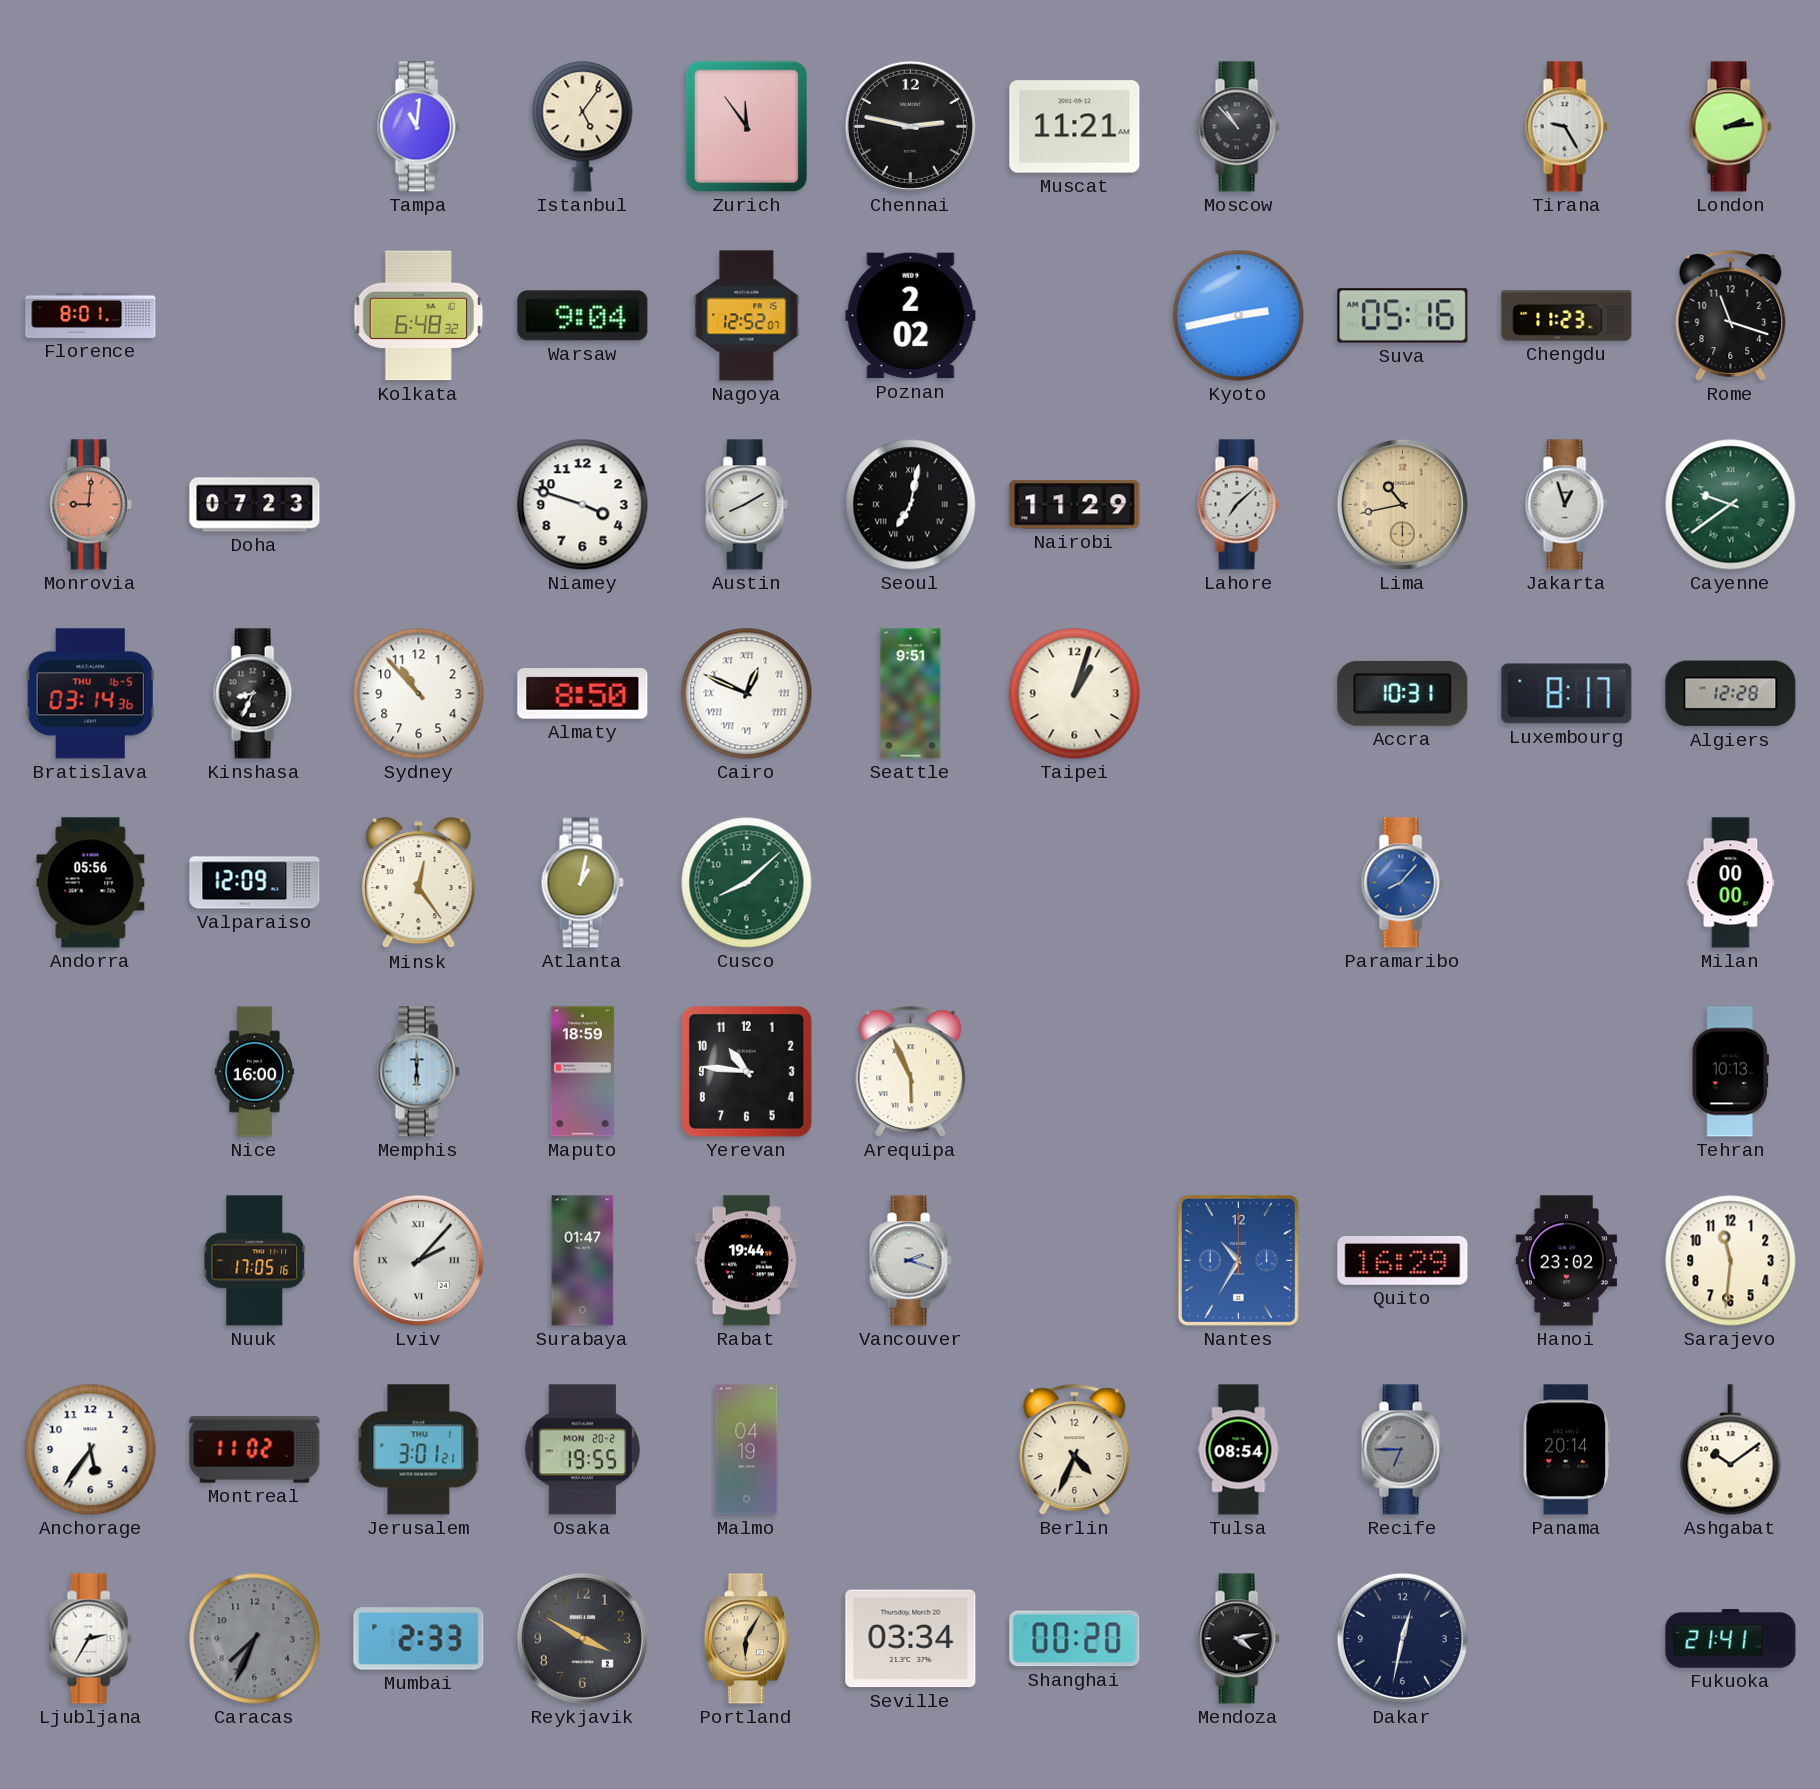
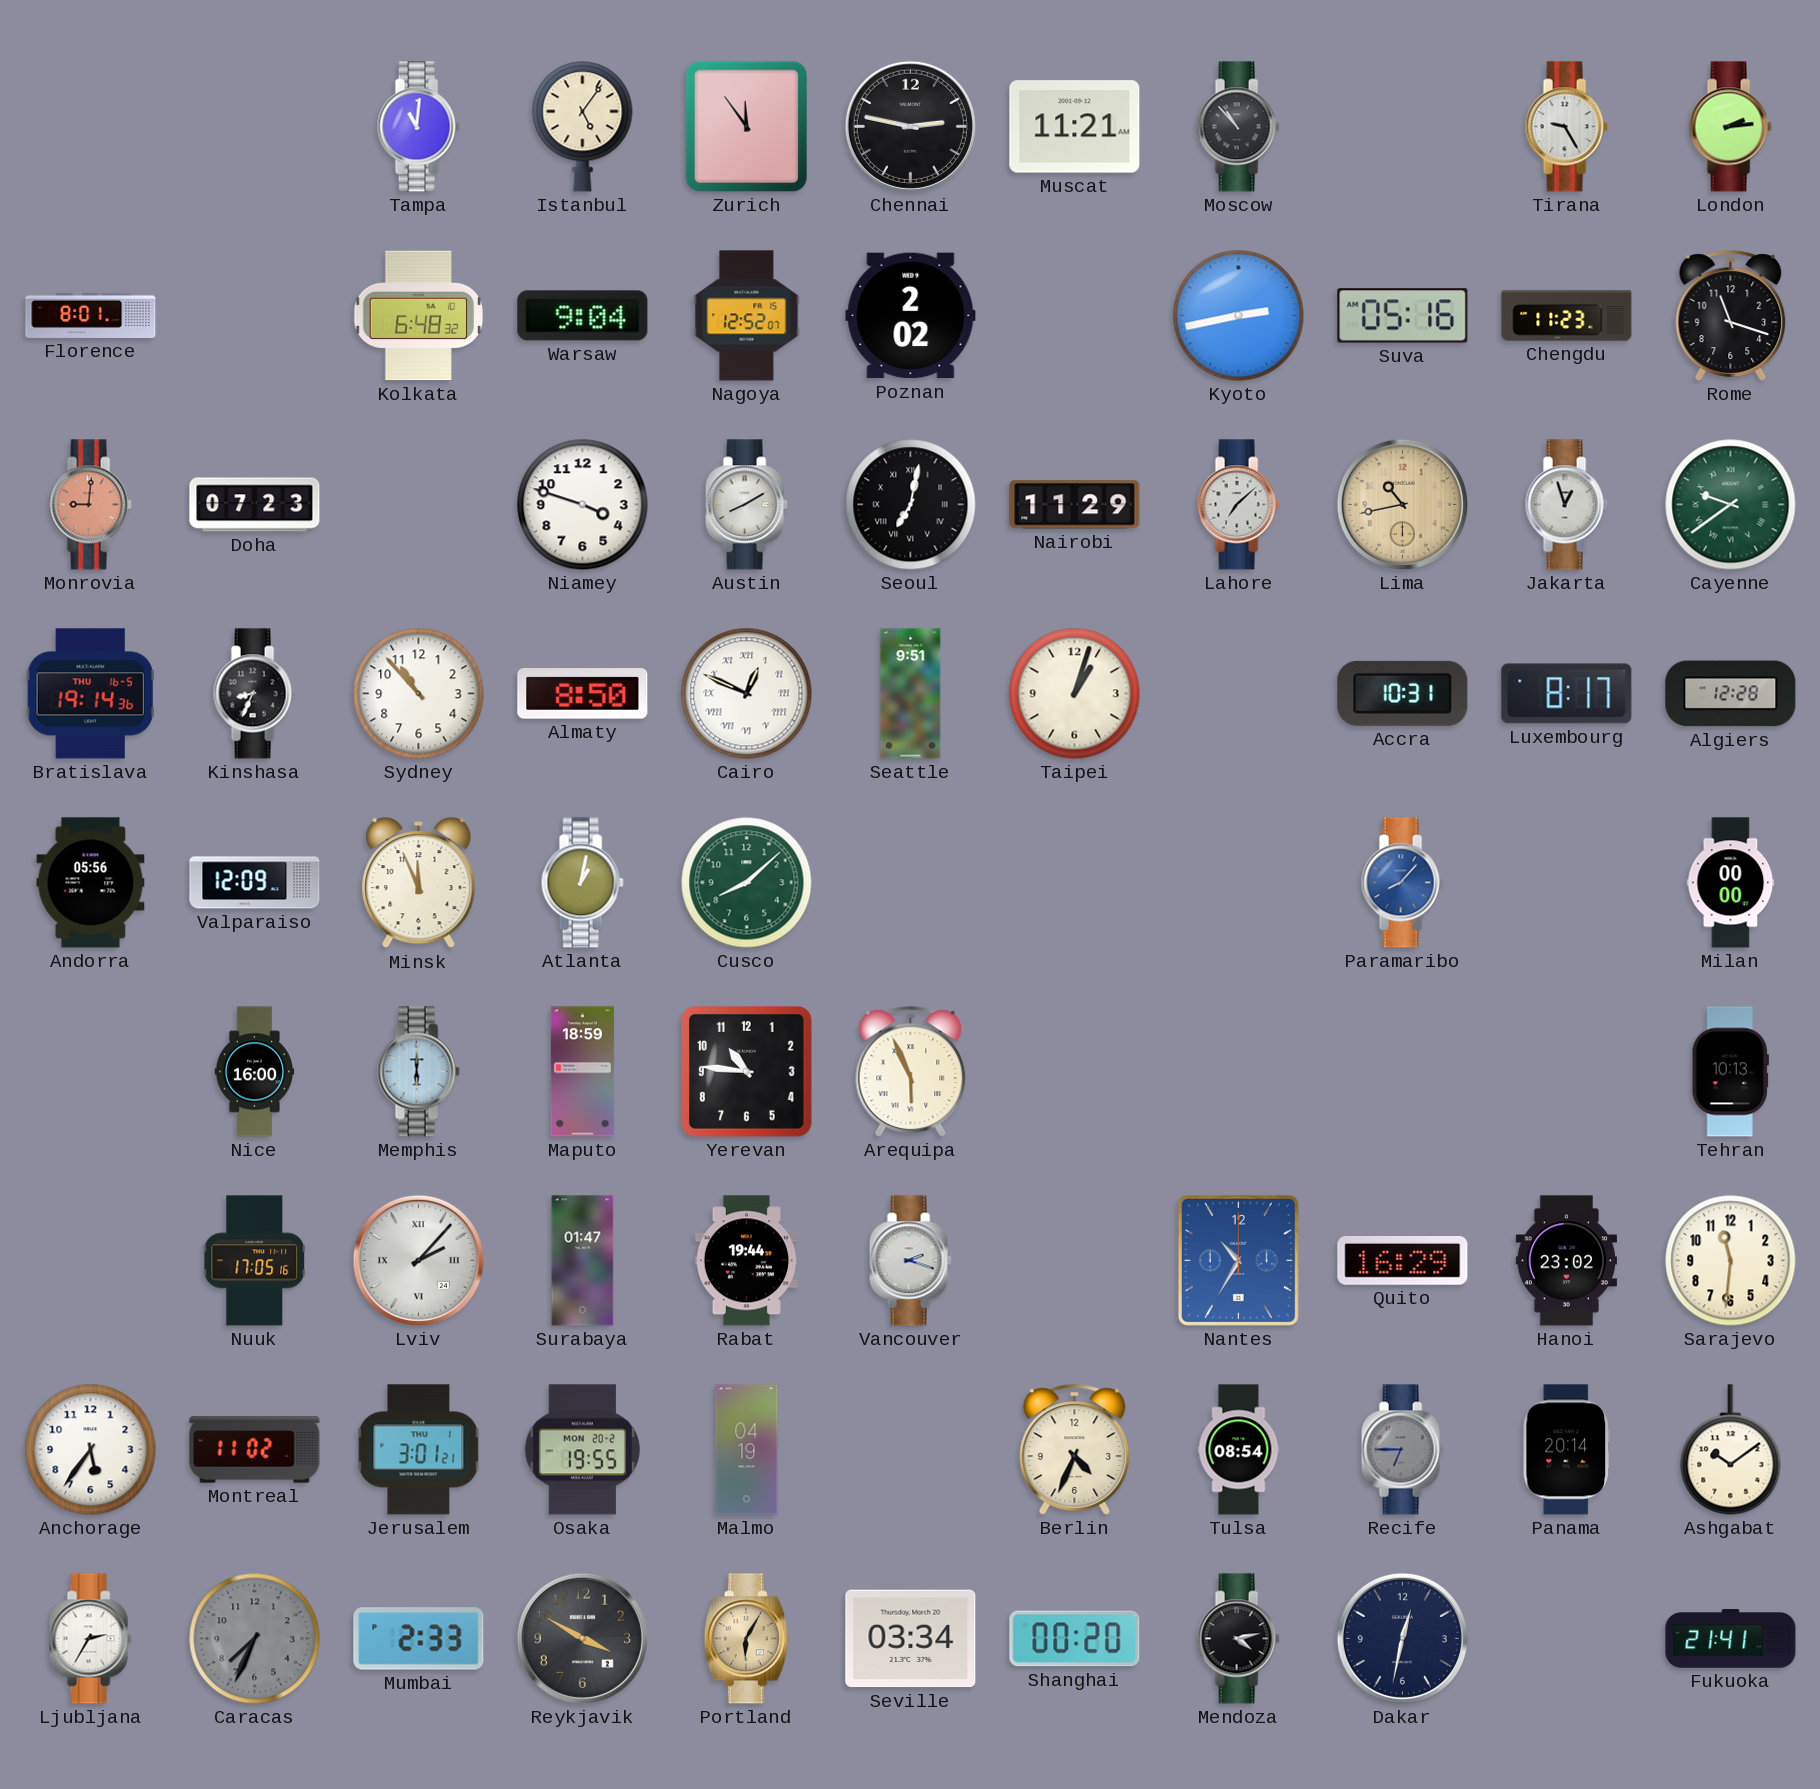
Bratislava: 03:14 -> 19:14 (90, 694)
Minsk: 12:24 -> 11:56 (419, 883)
